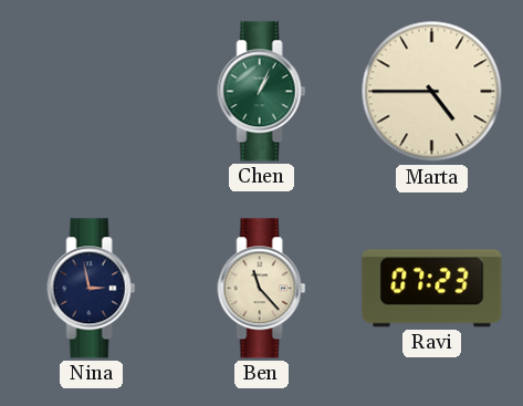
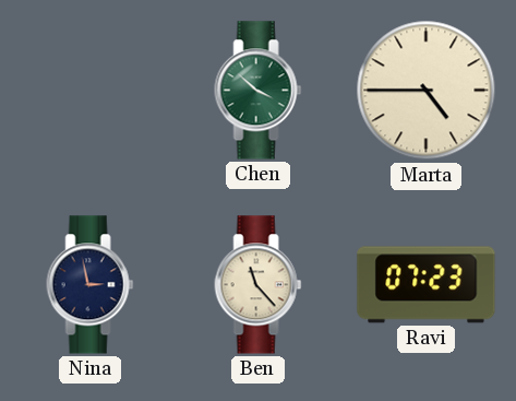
Chen: 1:04 -> 3:52 (259, 91)
